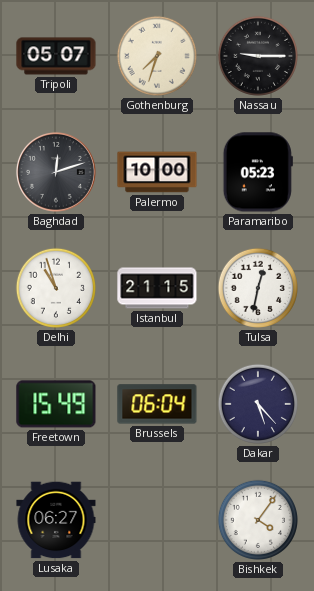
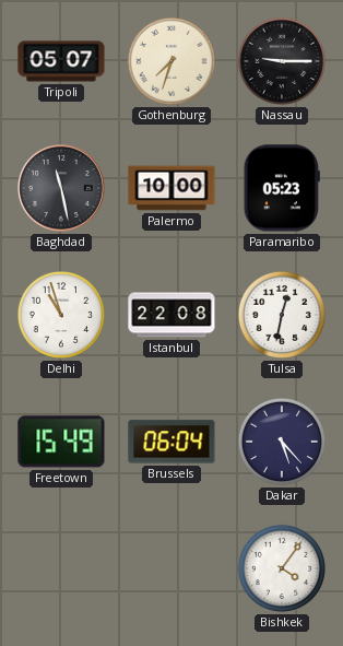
Baghdad: 12:12 -> 11:28 (61, 188)
Istanbul: 21:15 -> 22:08 (171, 315)
Lusaka: 06:27 -> none (56, 520)
